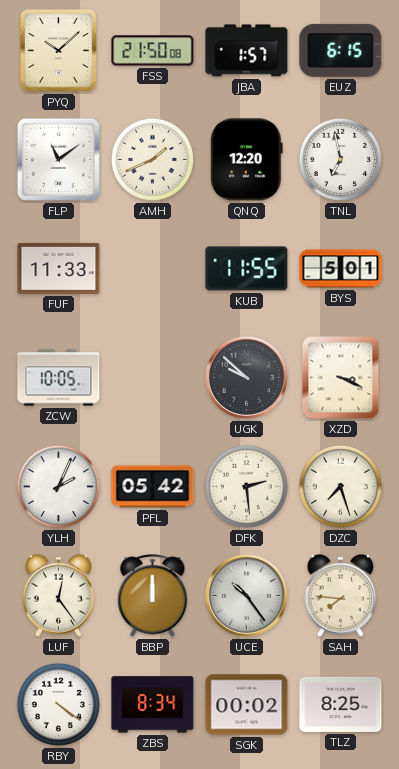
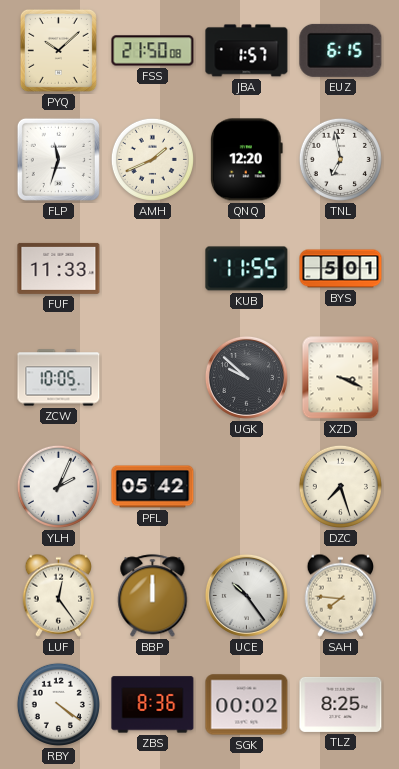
FLP: 11:09 -> 11:33 (58, 159)
DFK: 2:29 -> none (246, 486)
ZBS: 8:34 -> 8:36 (153, 705)
